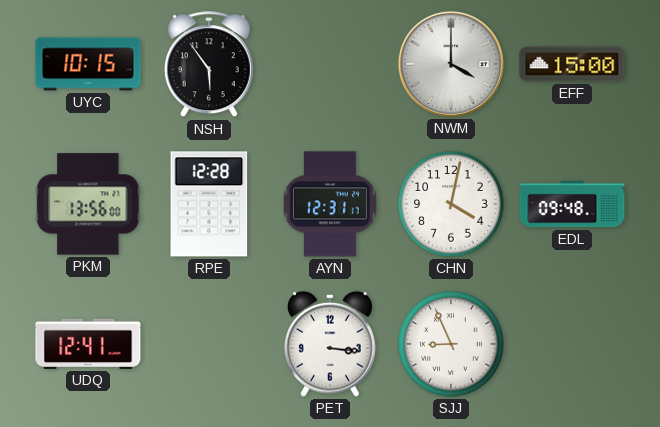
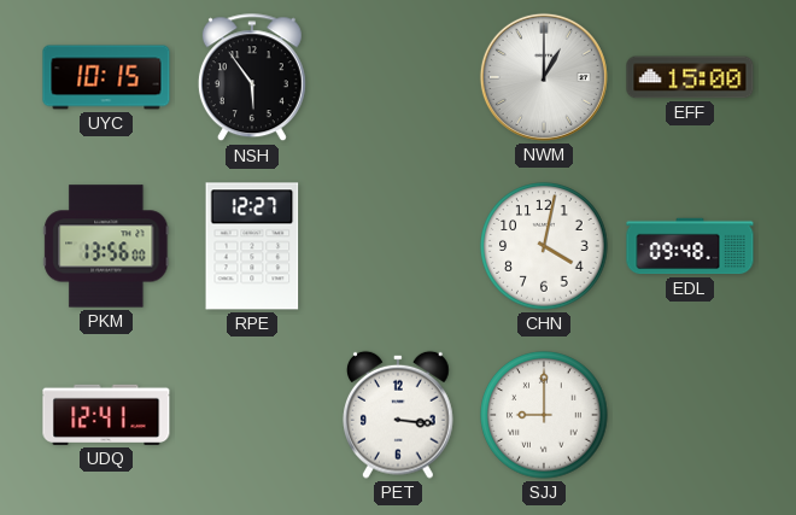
NWM: 4:00 -> 1:00 (544, 77)
RPE: 12:28 -> 12:27 (252, 246)
AYN: 12:31 -> none (330, 204)
SJJ: 8:56 -> 9:00 (544, 415)
